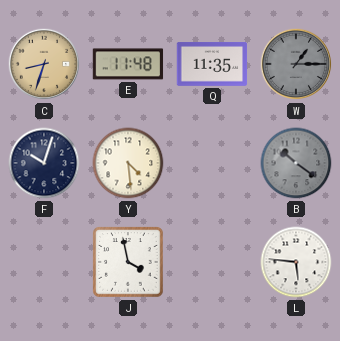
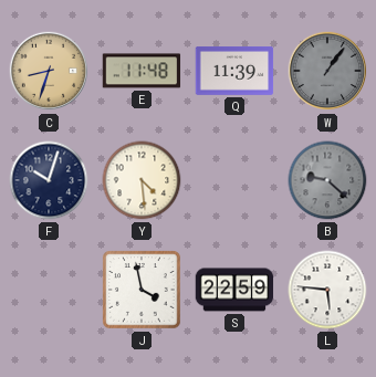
Q: 11:35 -> 11:39 (234, 72)
W: 1:15 -> 1:06 (327, 71)
B: 10:21 -> 9:22 (327, 180)
S: none -> 22:59 (234, 290)
